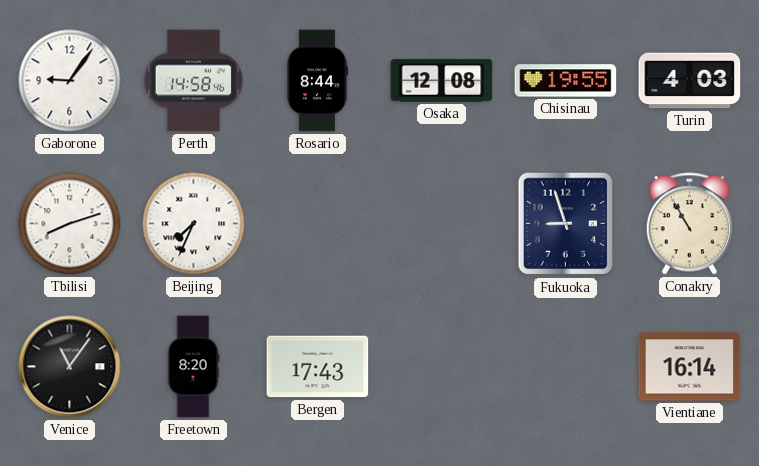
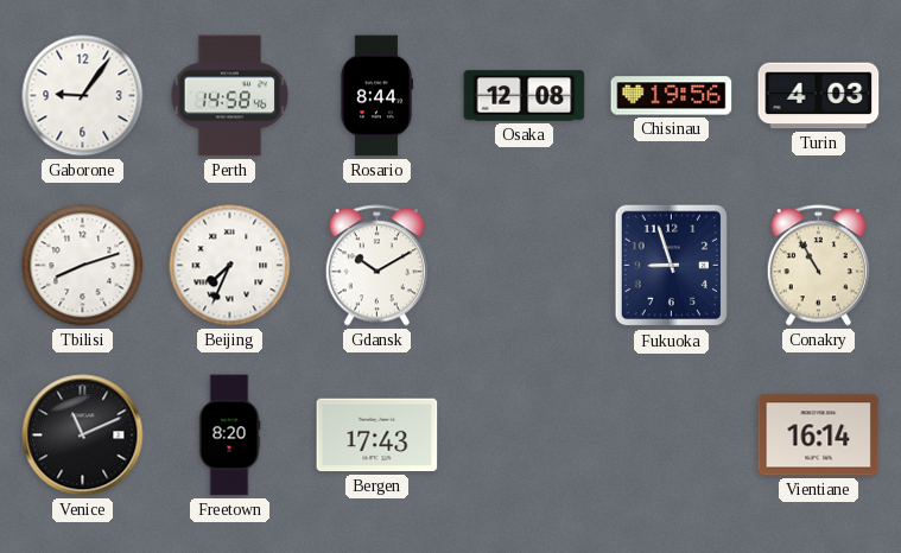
Chisinau: 19:55 -> 19:56 (672, 96)
Gdansk: none -> 10:10 (376, 266)
Venice: 11:06 -> 11:11 (83, 436)
